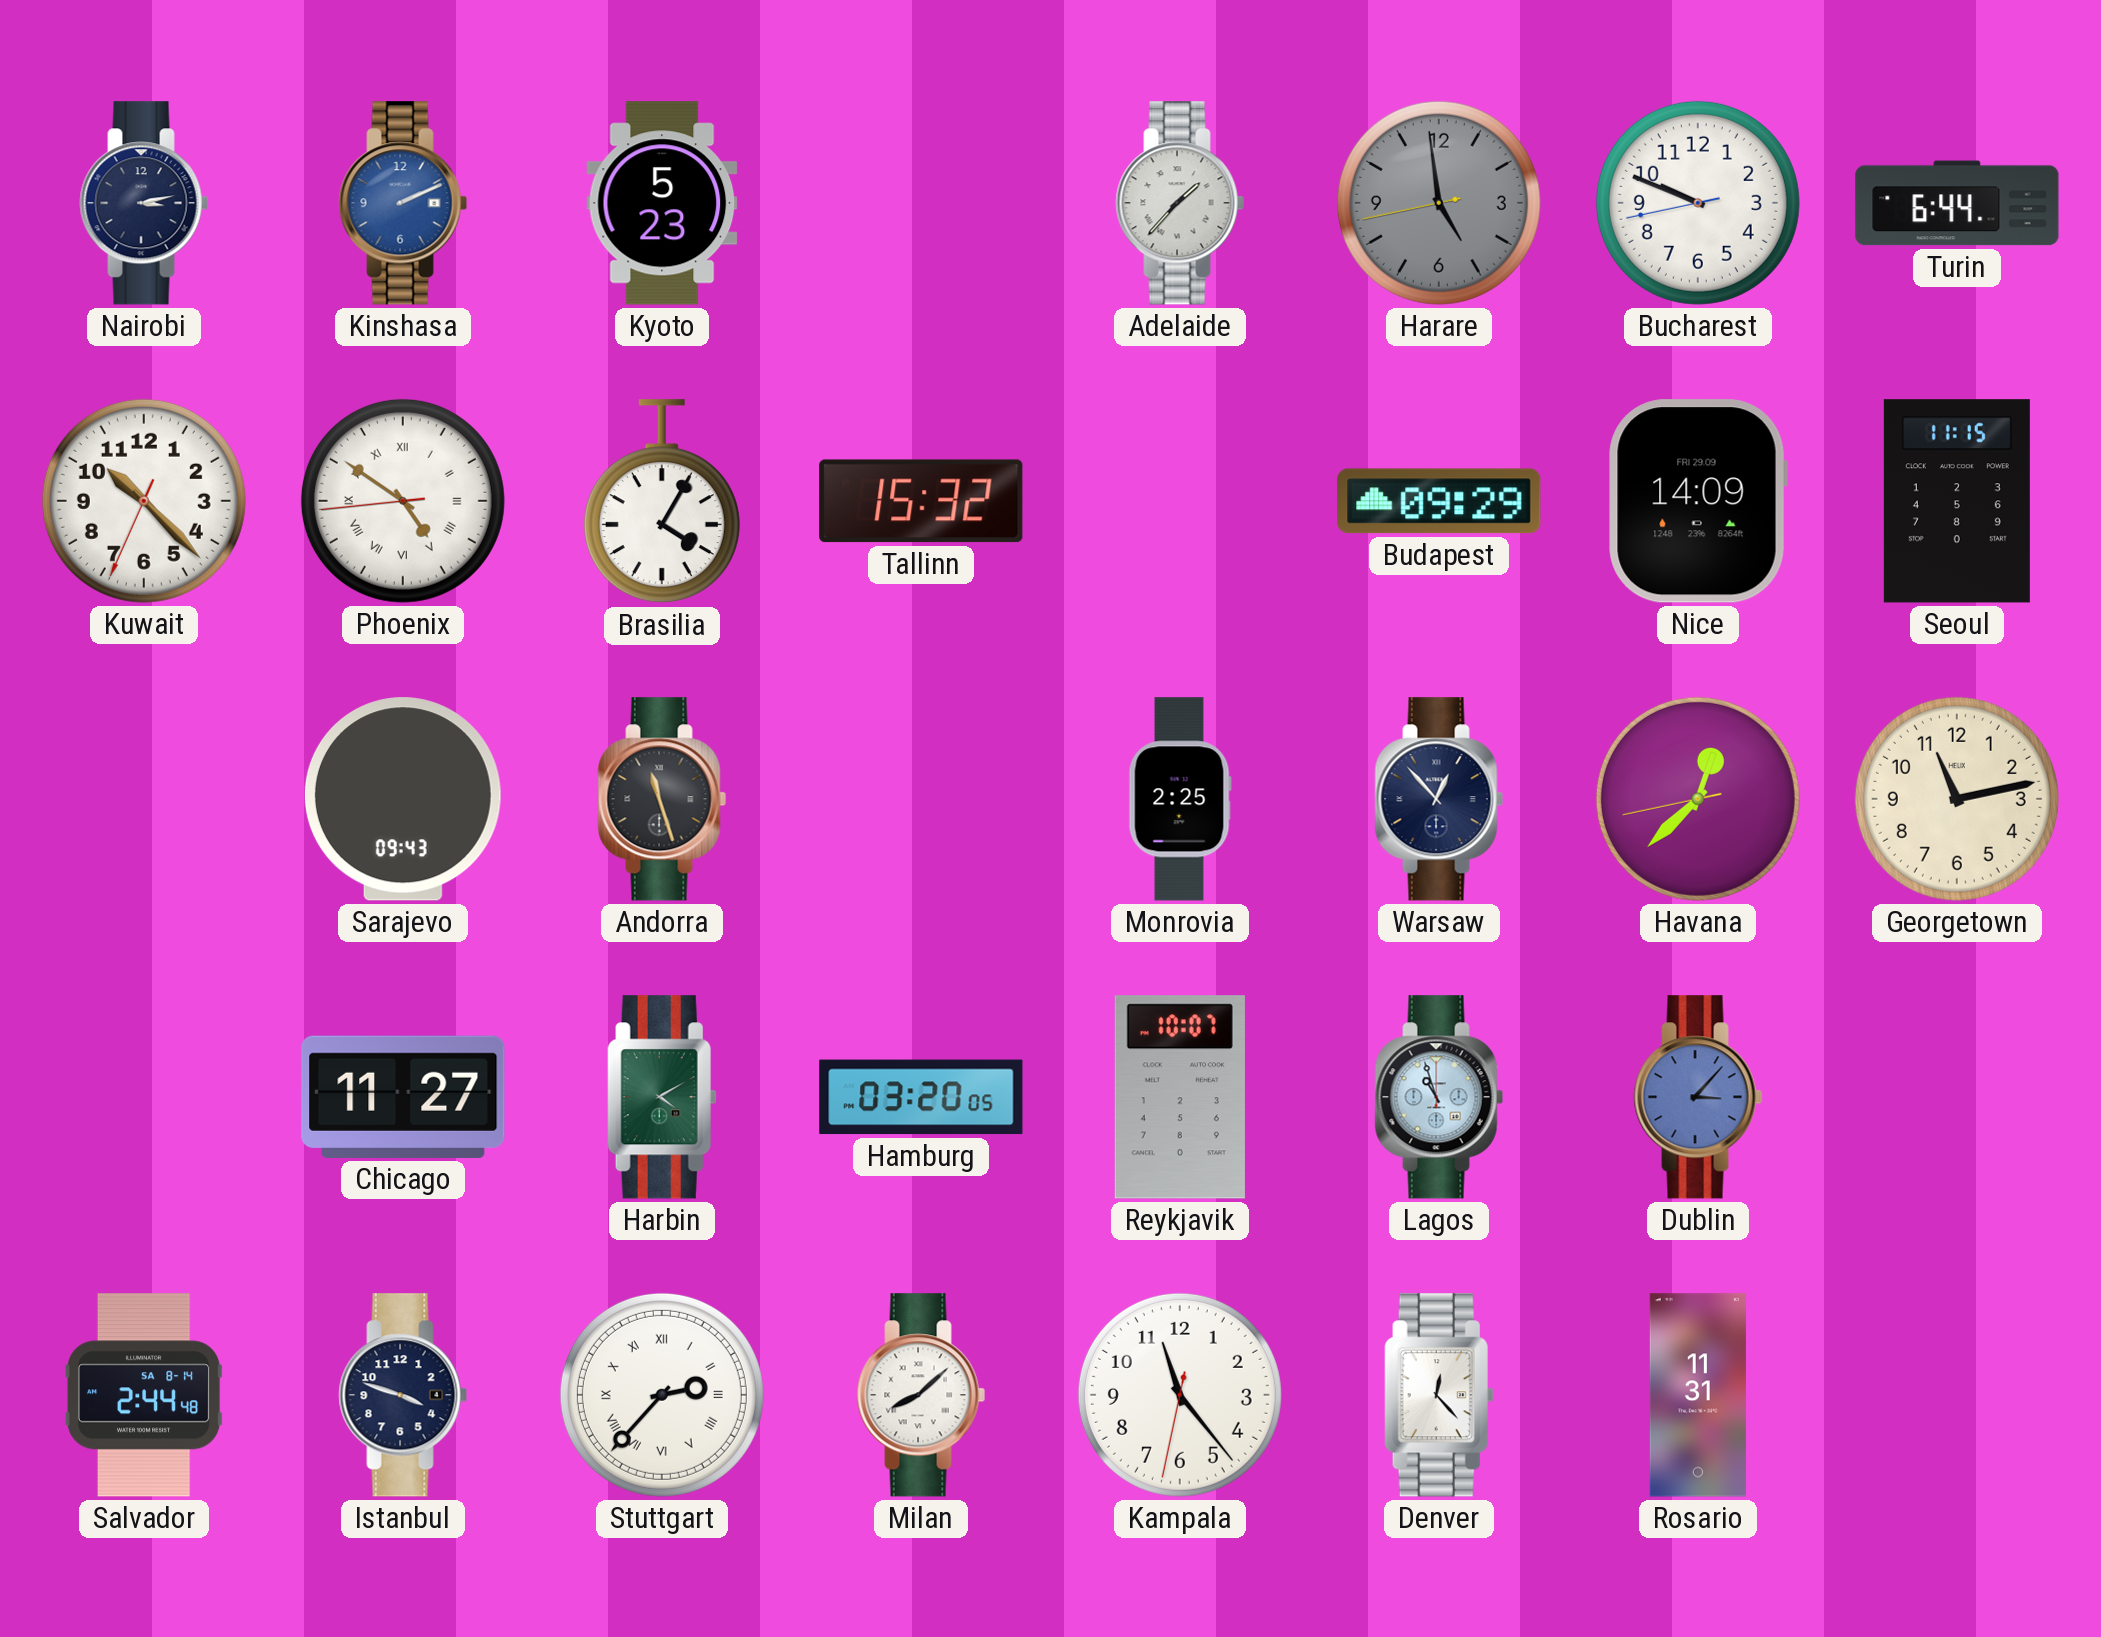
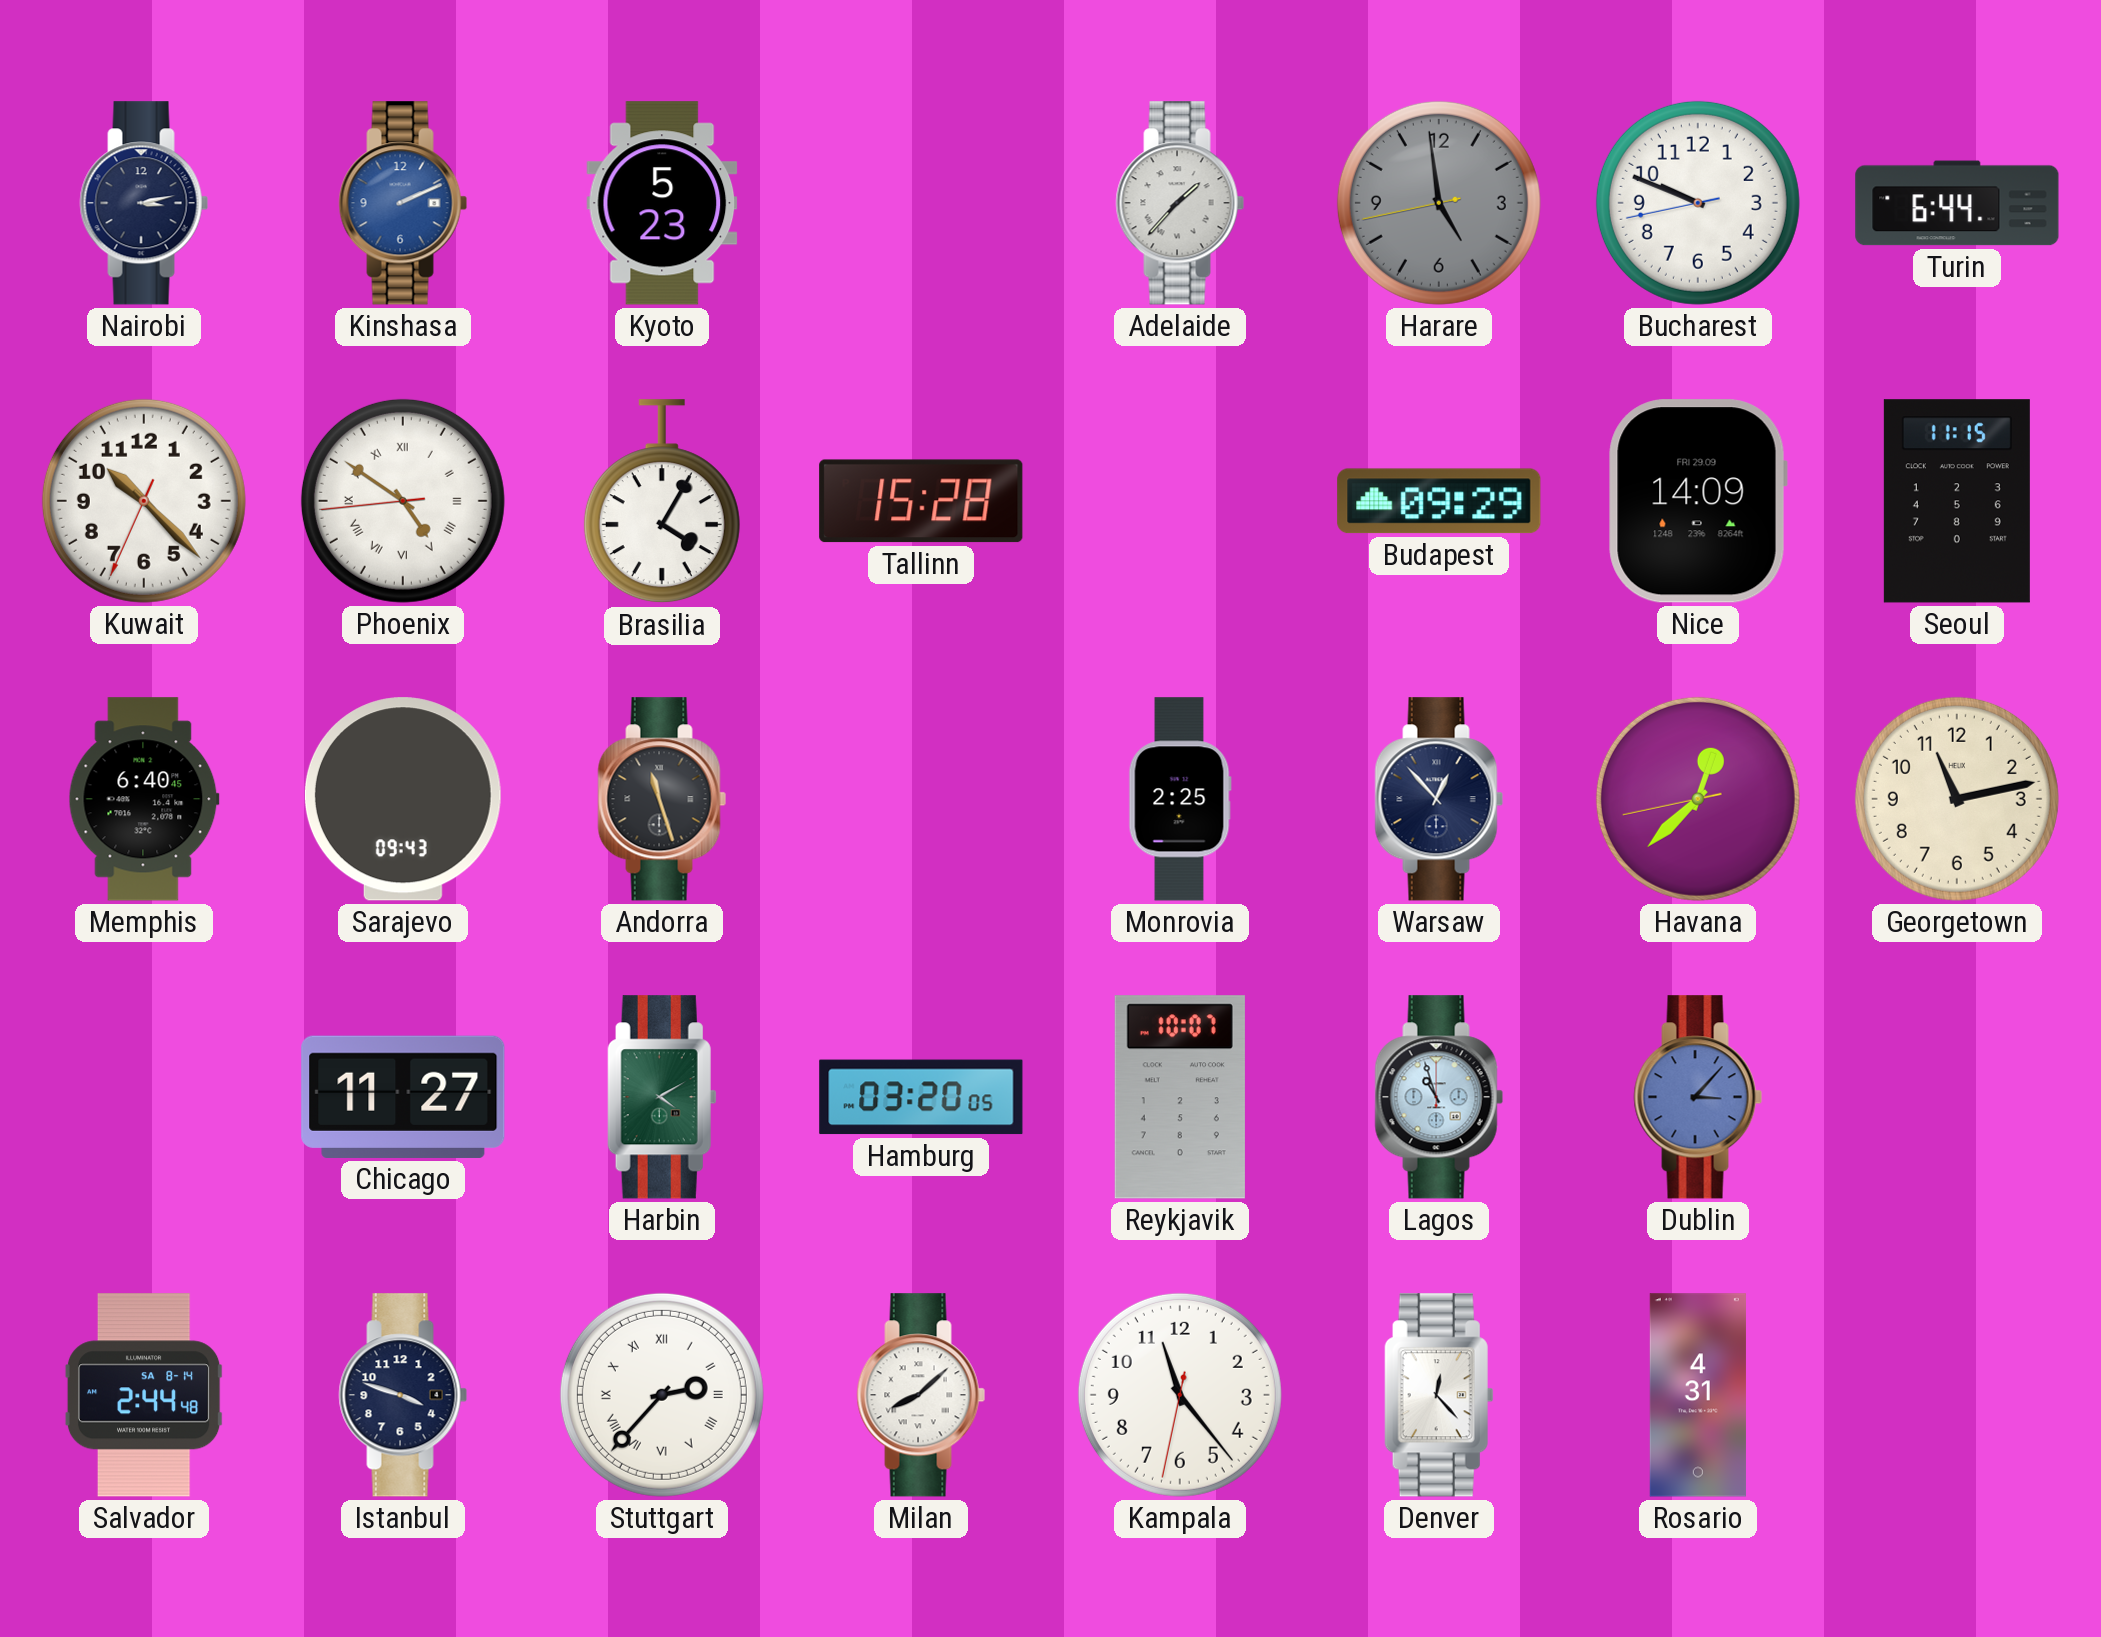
Tallinn: 15:32 -> 15:28 (921, 501)
Memphis: none -> 6:40 (144, 799)
Rosario: 11:31 -> 4:31 (1698, 1395)
